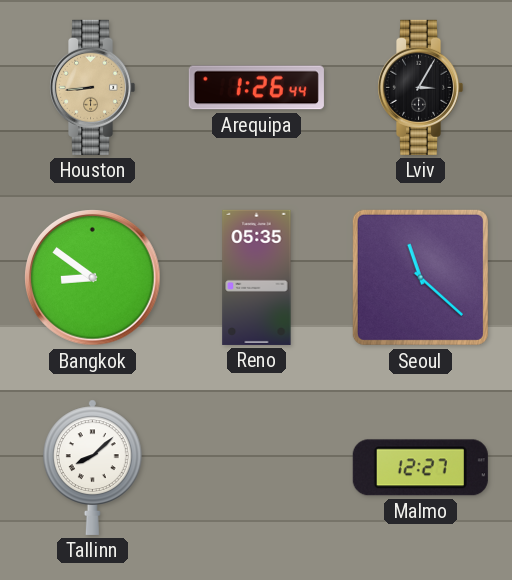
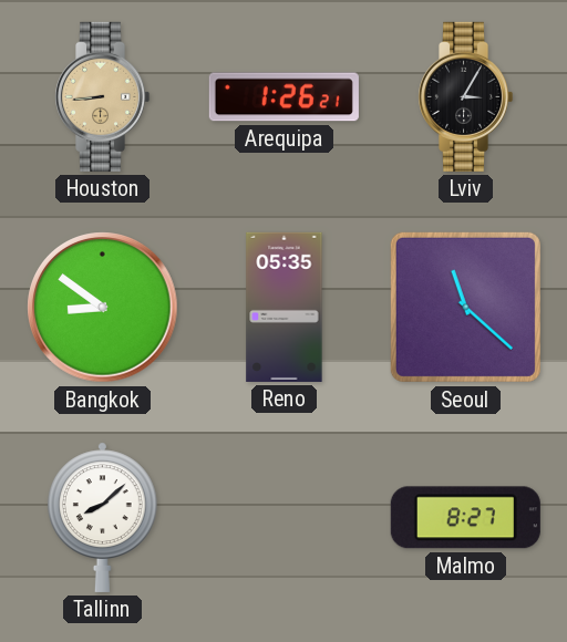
Arequipa: 1:26:44 -> 1:26:21 (283, 97)
Malmo: 12:27 -> 8:27 (465, 518)
